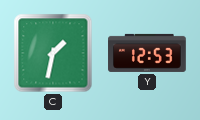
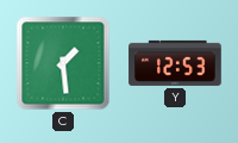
C: 1:32 -> 1:29 (63, 63)
